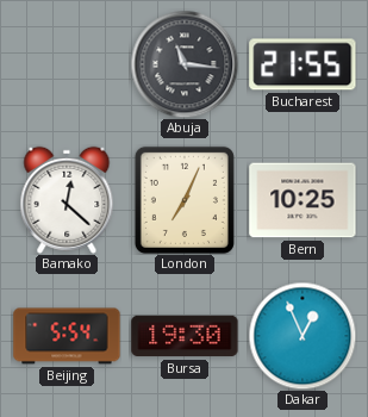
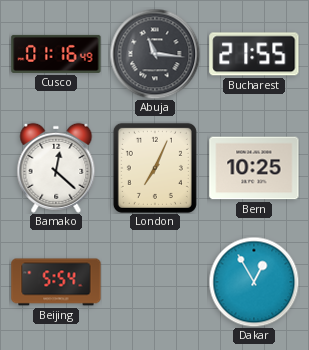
Cusco: none -> 01:16 (56, 54)
Bursa: 19:30 -> none (185, 336)
Dakar: 12:56 -> 12:55 (254, 282)
